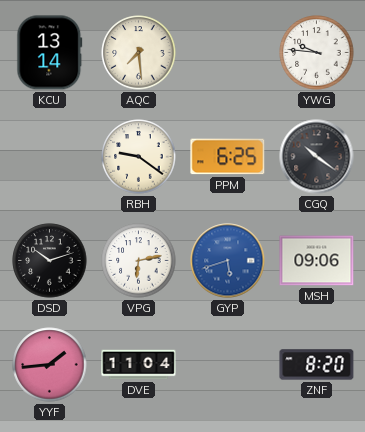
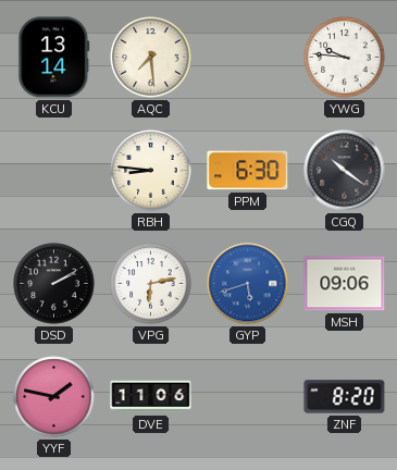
RBH: 9:21 -> 8:46 (151, 171)
PPM: 6:25 -> 6:30 (248, 171)
DSD: 10:12 -> 2:10 (54, 284)
YYF: 1:44 -> 1:47 (54, 397)
DVE: 11:04 -> 11:06 (151, 397)
